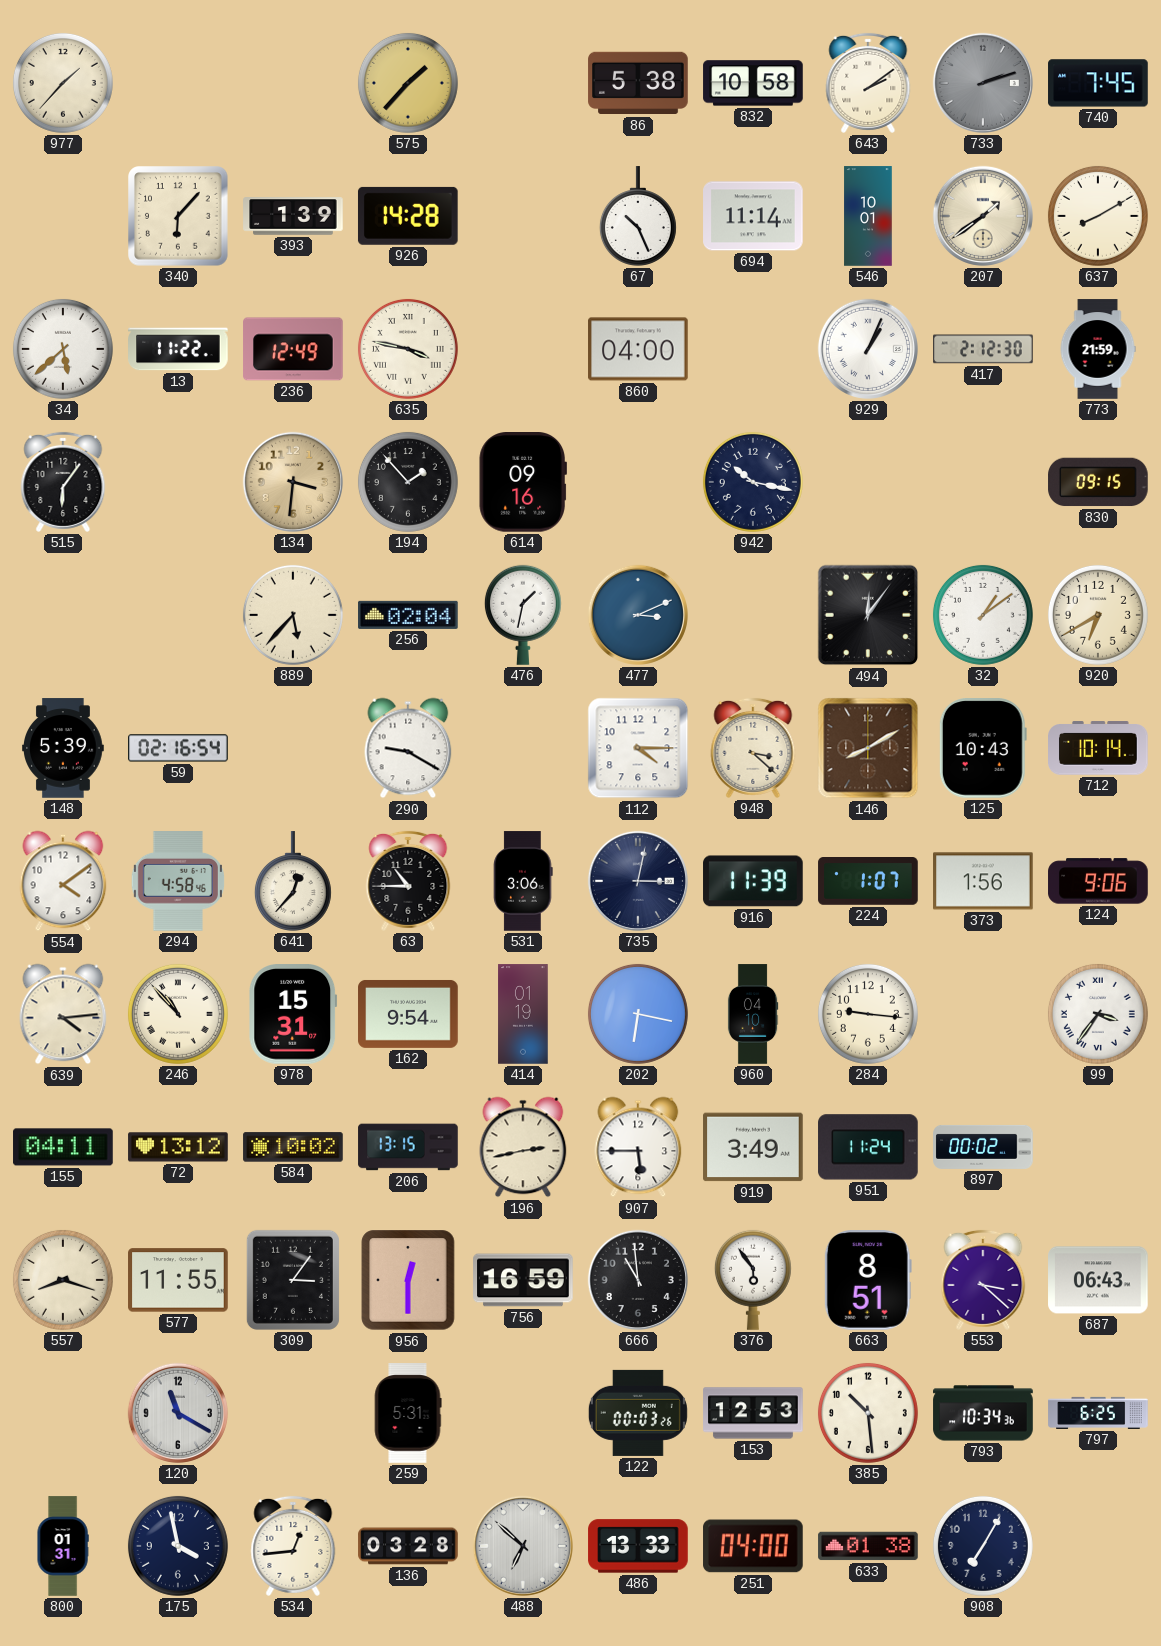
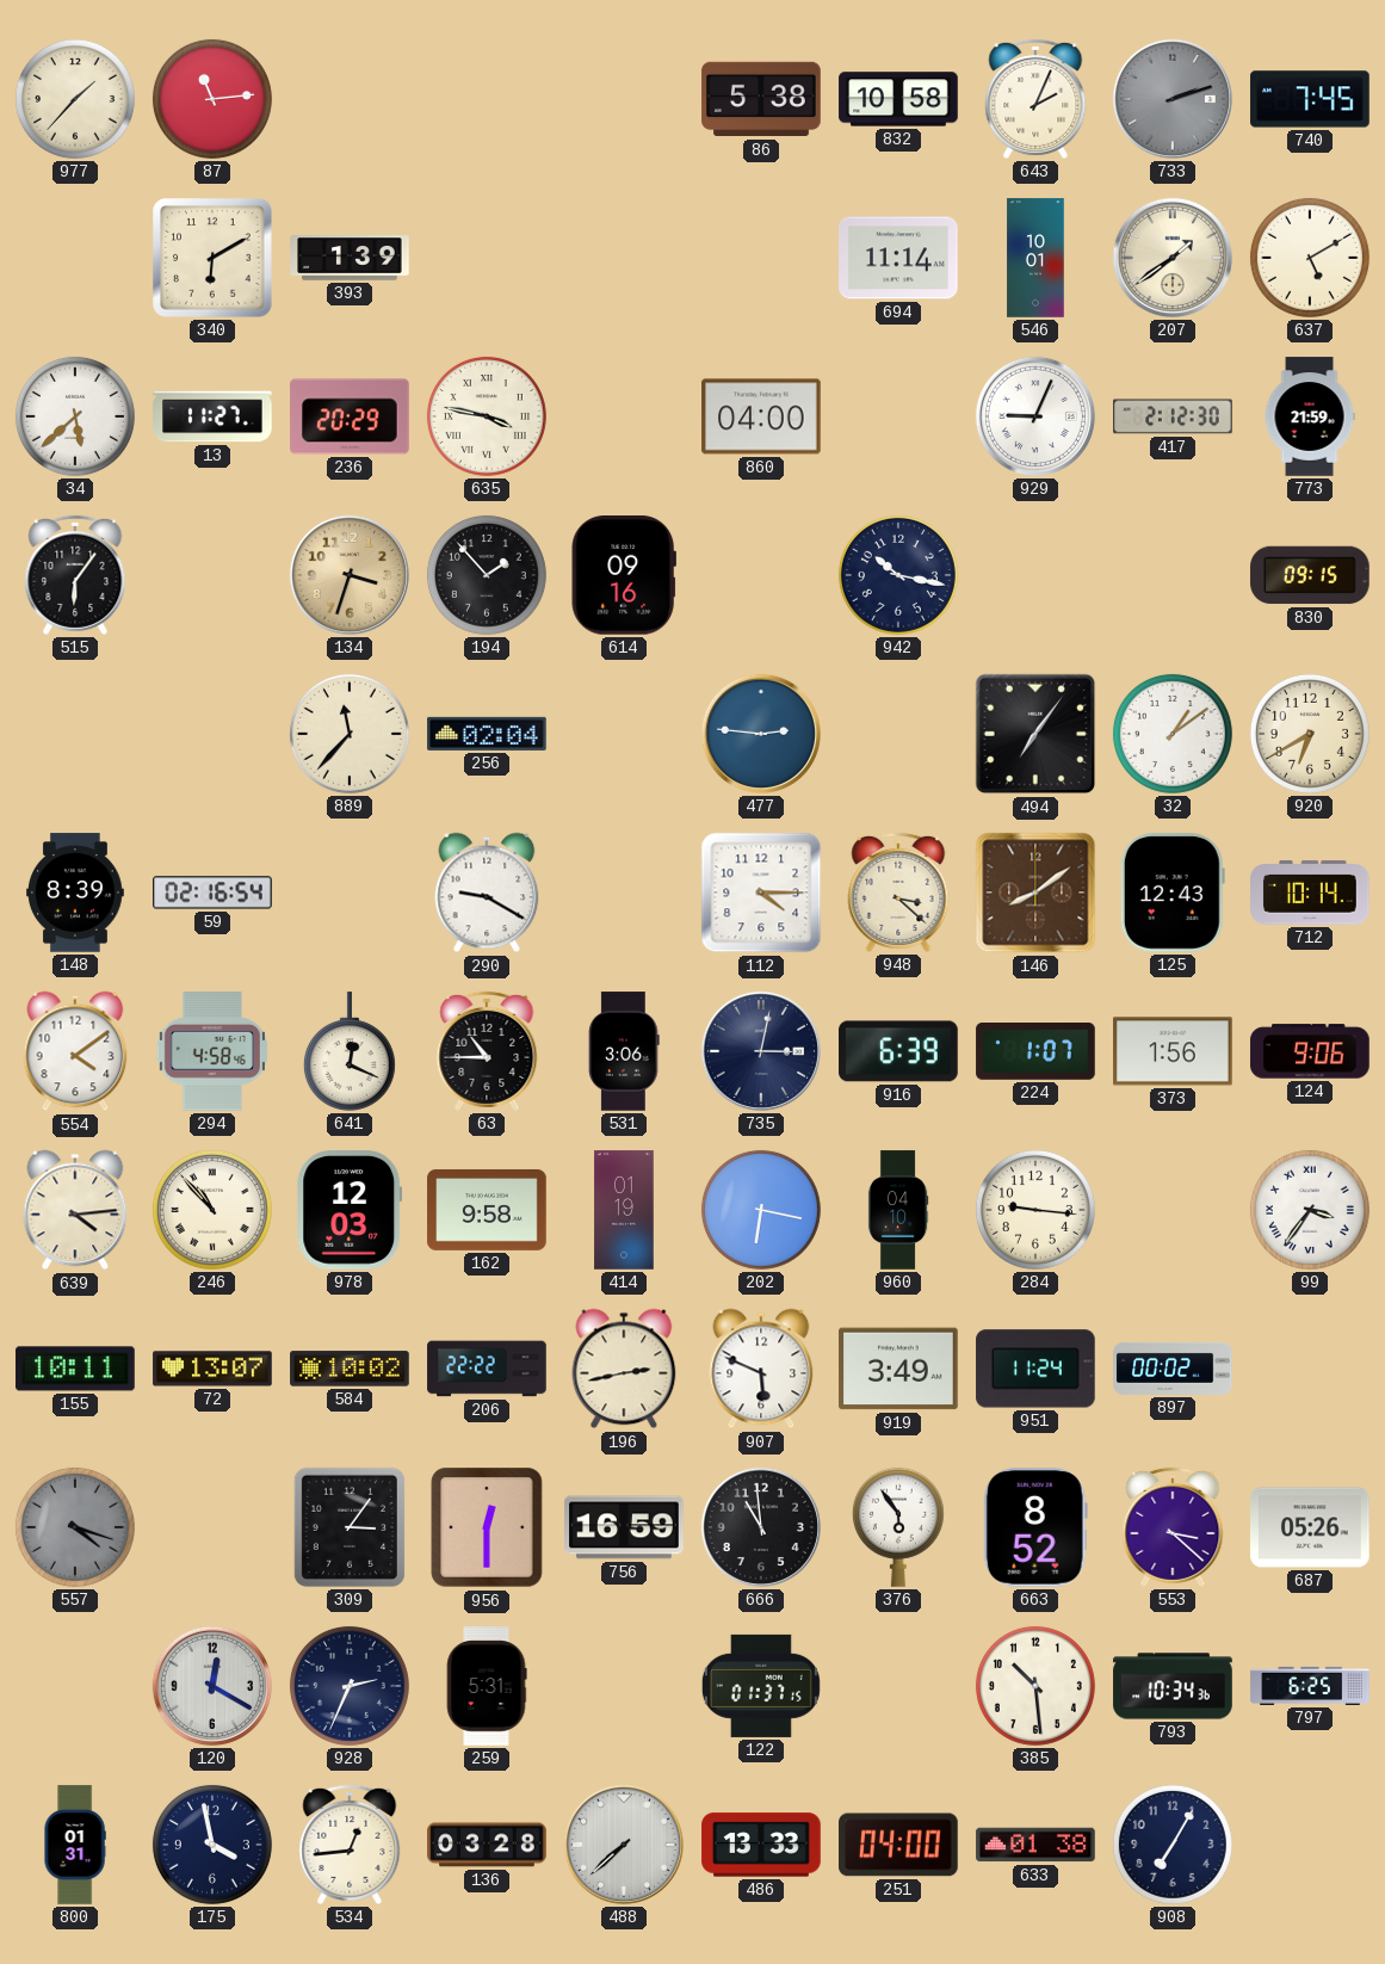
87: none -> 11:14 (212, 99)
575: 1:37 -> none (408, 83)
643: 2:09 -> 2:04 (1035, 99)
340: 6:07 -> 6:10 (212, 258)
926: 14:28 -> none (408, 216)
67: 10:26 -> none (638, 216)
637: 8:10 -> 5:10 (1310, 258)
13: 11:22 -> 11:27 (212, 416)
236: 12:49 -> 20:29 (350, 416)
929: 1:04 -> 9:04 (1035, 416)
134: 3:31 -> 3:33 (350, 575)
889: 5:37 -> 11:37 (350, 734)
476: 1:32 -> none (523, 615)
477: 3:11 -> 2:46 (761, 734)
494: 12:06 -> 7:06 (1035, 734)
148: 5:39 -> 8:39 (76, 893)
146: 8:10 -> 8:09 (1035, 893)
125: 10:43 -> 12:43 (1173, 893)
641: 12:37 -> 12:19 (350, 1051)
916: 11:39 -> 6:39 (898, 1051)
978: 15:31 -> 12:03 (350, 1210)
162: 9:54 -> 9:58 (487, 1210)
155: 04:11 -> 10:11 (75, 1369)
72: 13:12 -> 13:07 (212, 1369)
206: 13:15 -> 22:22 (487, 1369)
907: 5:45 -> 5:49 (761, 1369)
557: 8:18 -> 4:18 (75, 1527)
557 dial: cream -> grey (75, 1527)
577: 11:55 -> none (178, 1280)
663: 8:51 -> 8:52 (1035, 1527)
687: 06:43 -> 05:26 (1310, 1527)
120: 11:20 -> 12:20 (212, 1686)
928: none -> 2:34 (350, 1686)
122: 00:03 -> 01:37 (761, 1686)
153: 12:53 -> none (753, 1413)
488: 6:52 -> 7:38 (624, 1845)
